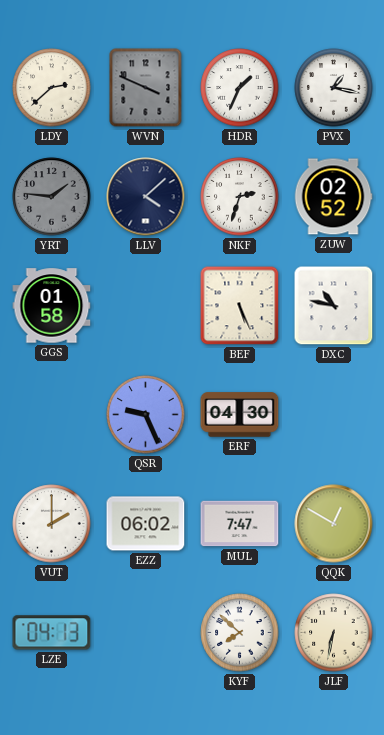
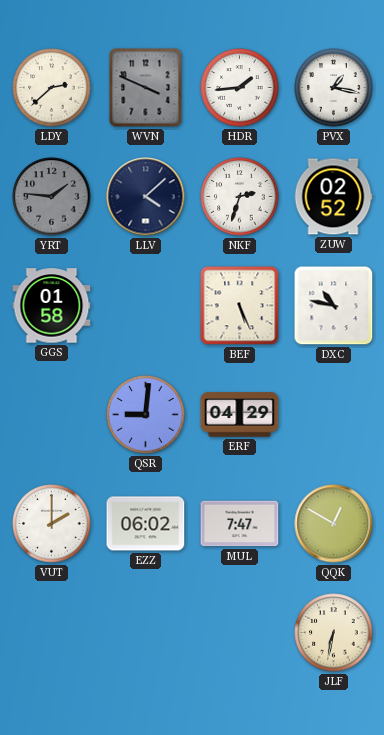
HDR: 1:34 -> 1:44 (240, 88)
QSR: 9:26 -> 9:01 (146, 415)
ERF: 04:30 -> 04:29 (240, 415)
LZE: 04:13 -> none (52, 633)
KYF: 7:52 -> none (240, 633)
